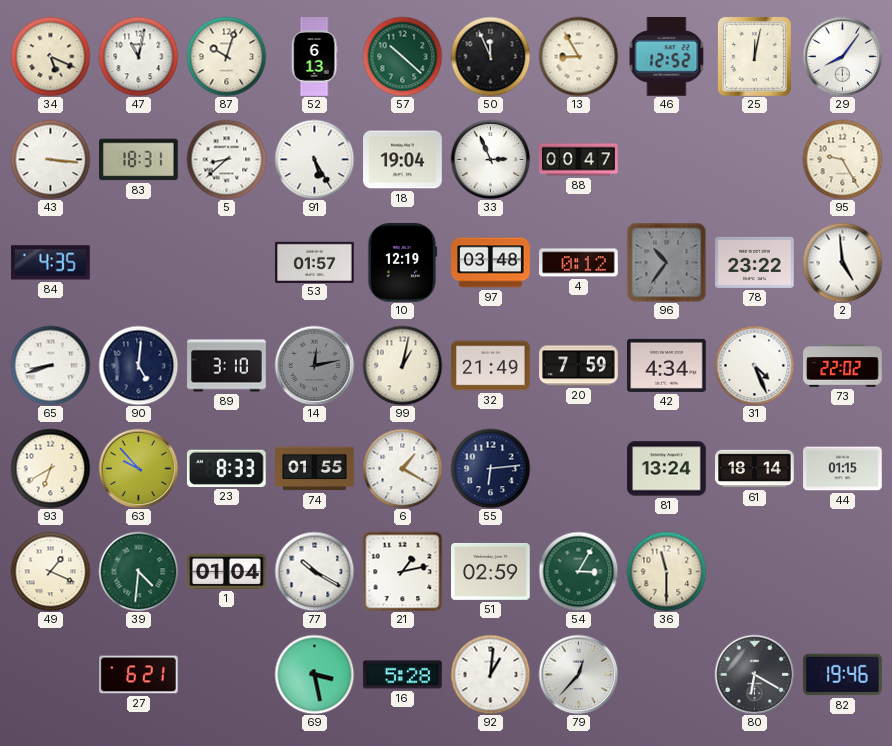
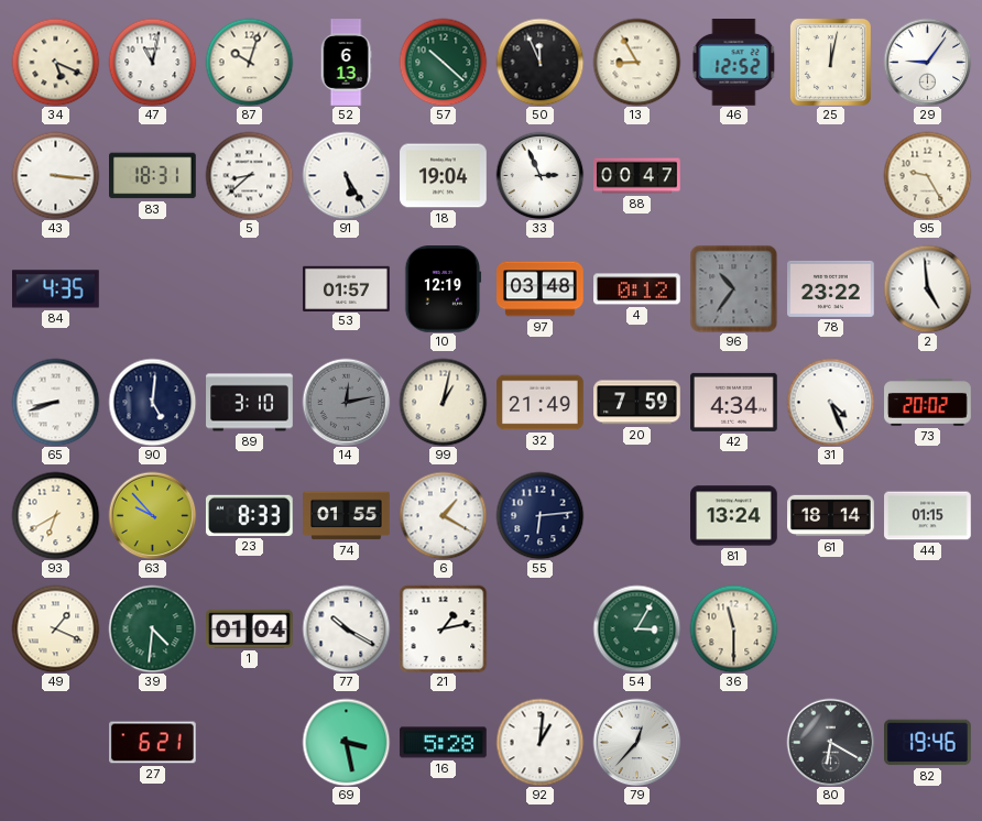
29: 8:06 -> 9:06 (927, 62)
73: 22:02 -> 20:02 (928, 403)
51: 02:59 -> none (491, 571)
